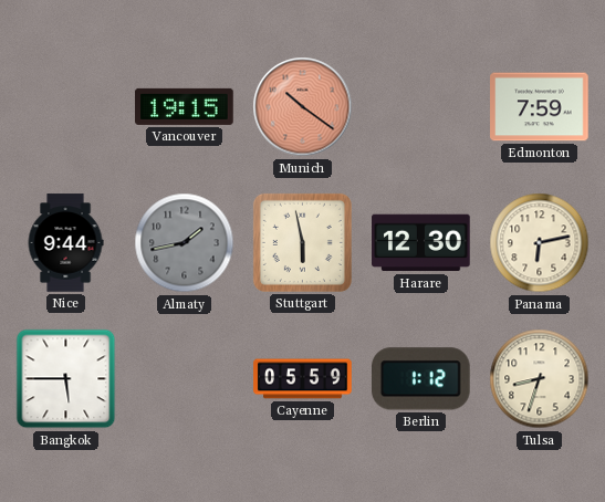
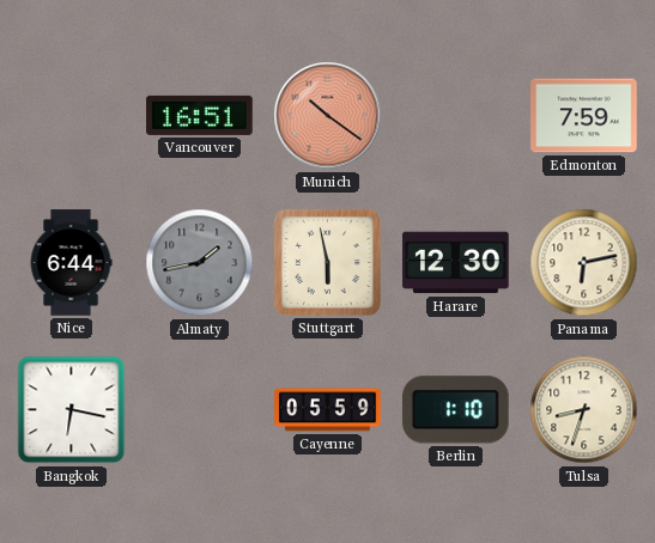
Vancouver: 19:15 -> 16:51 (200, 115)
Nice: 9:44 -> 6:44 (71, 263)
Bangkok: 5:45 -> 6:17 (72, 410)
Berlin: 1:12 -> 1:10 (456, 410)
